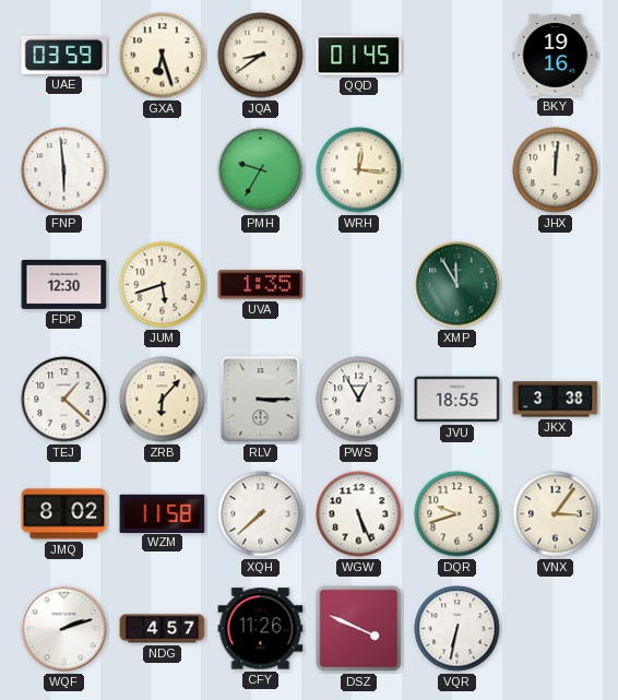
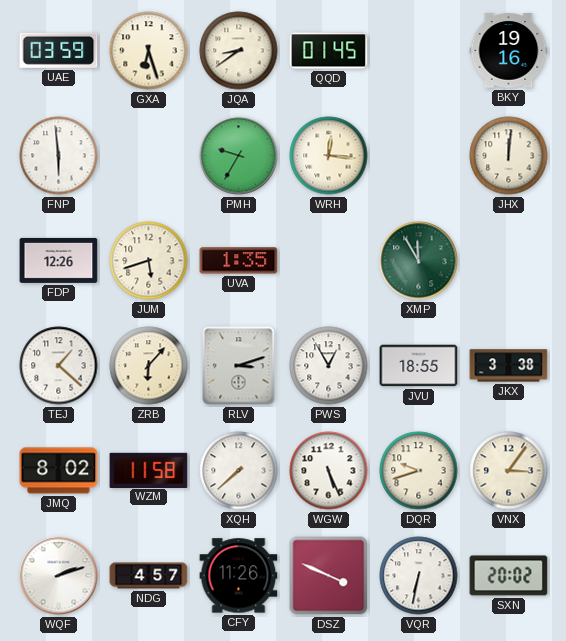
FDP: 12:30 -> 12:26 (59, 260)
RLV: 3:15 -> 3:12 (239, 366)
SXN: none -> 20:02 (509, 576)
